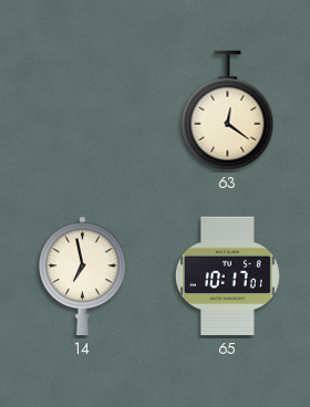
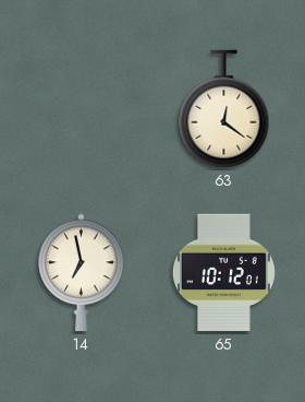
65: 10:17 -> 10:12 (223, 273)
